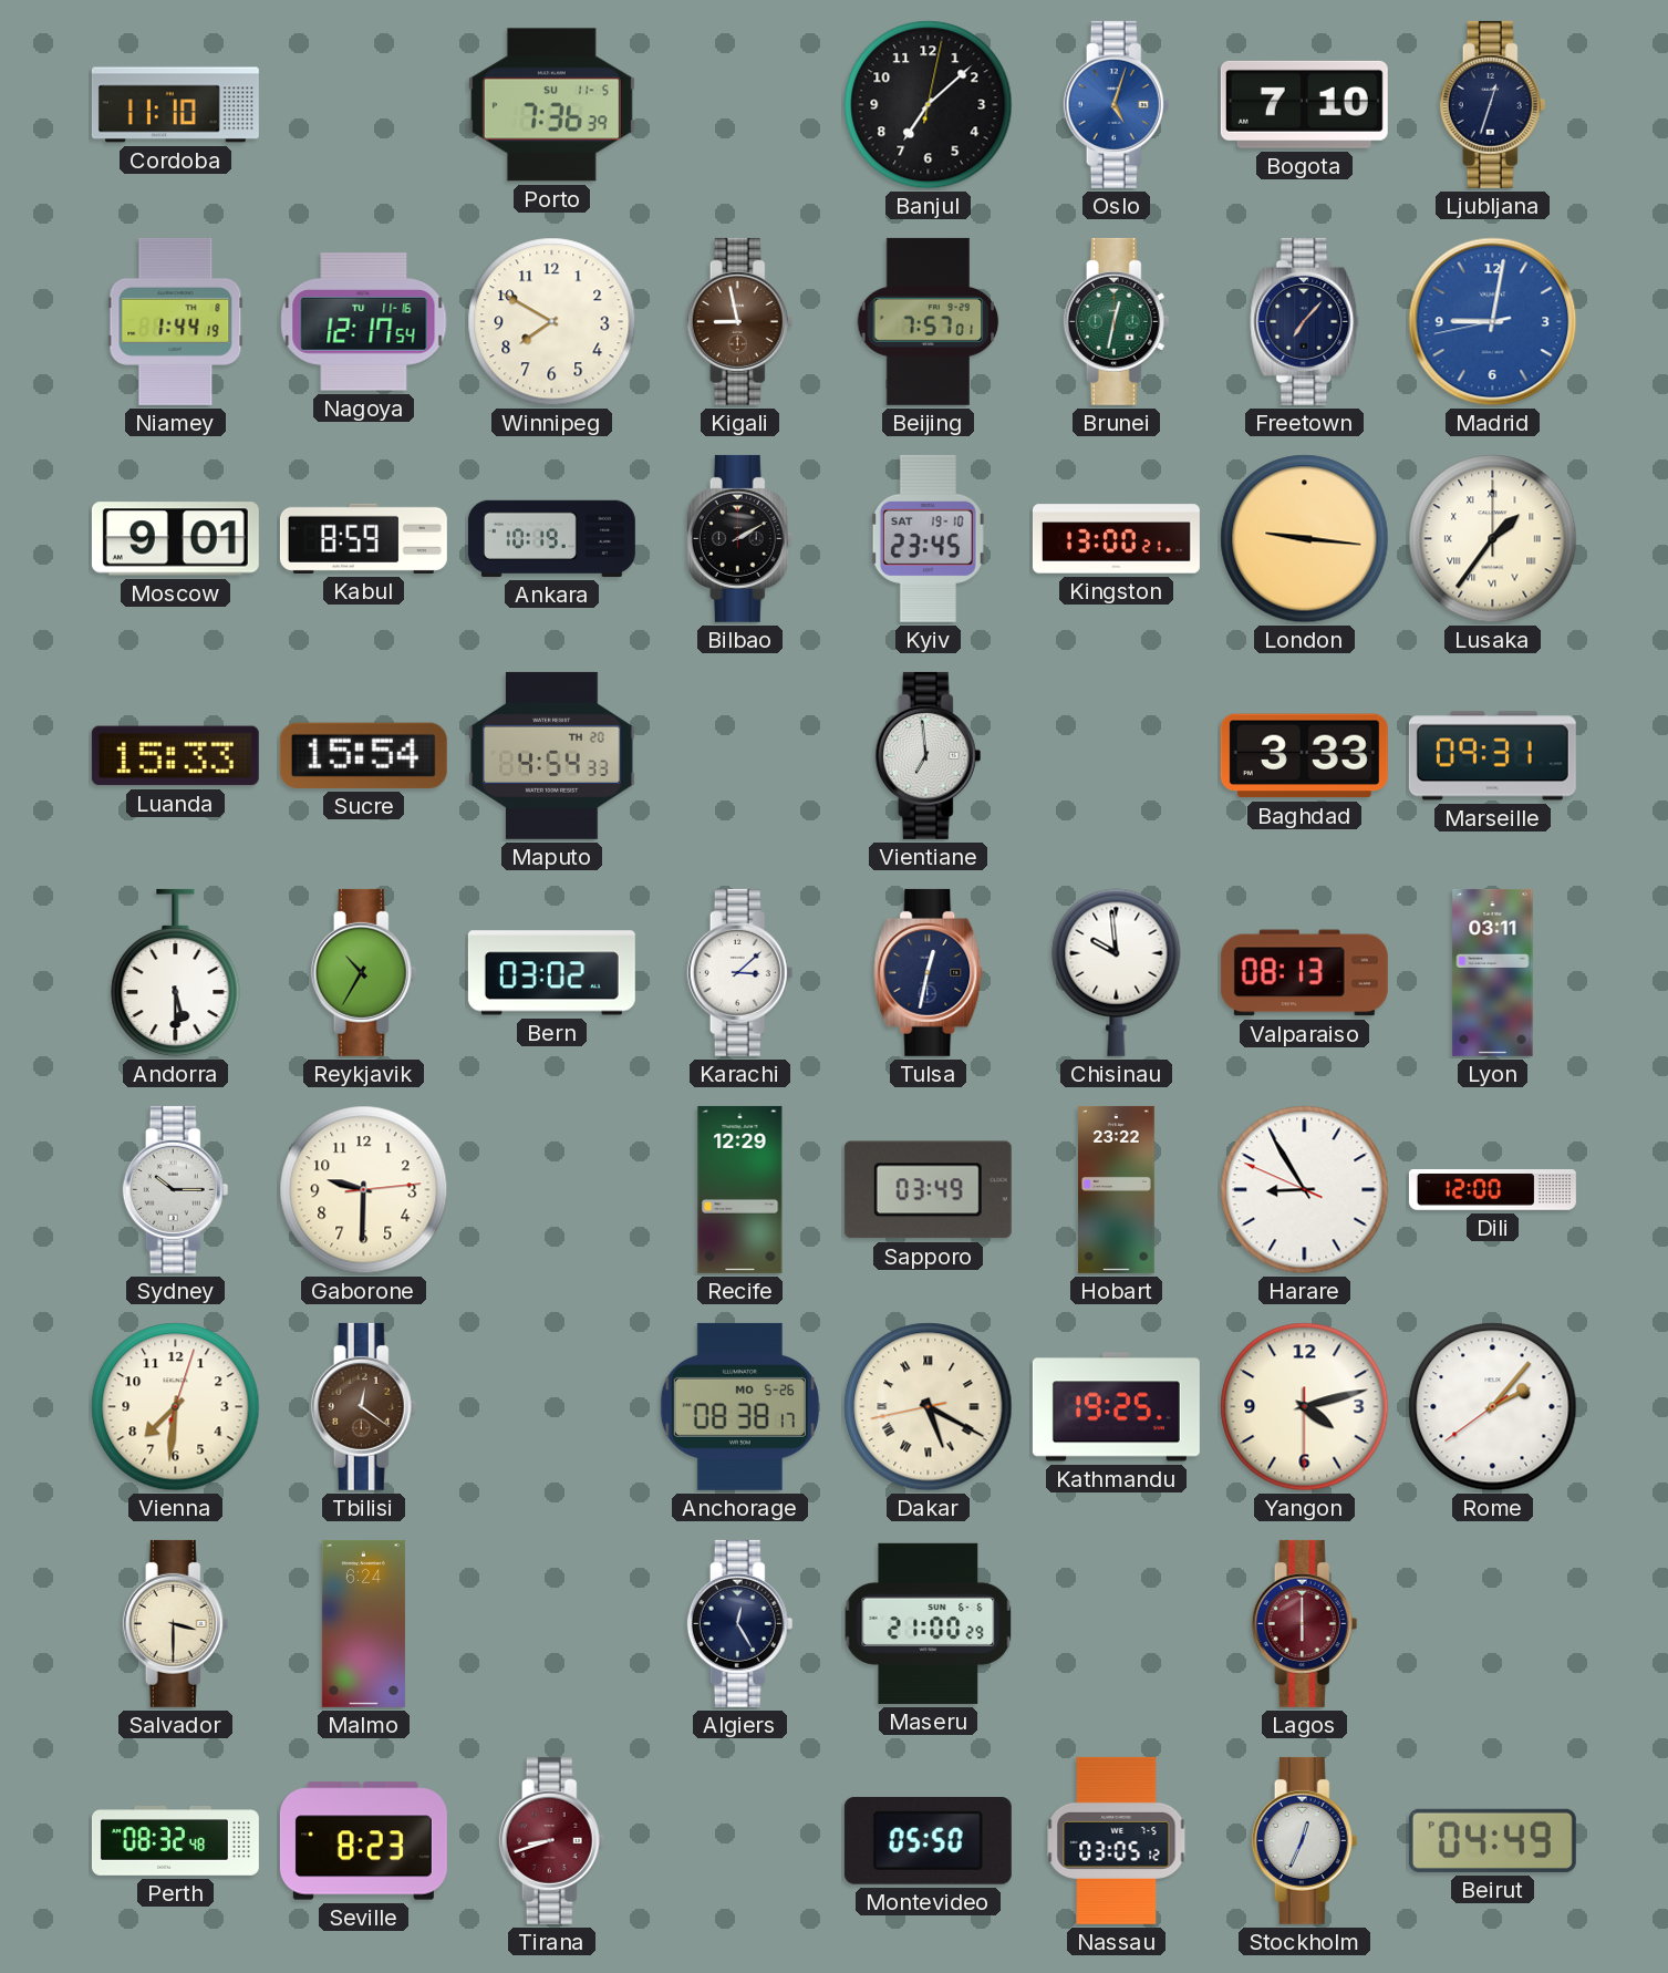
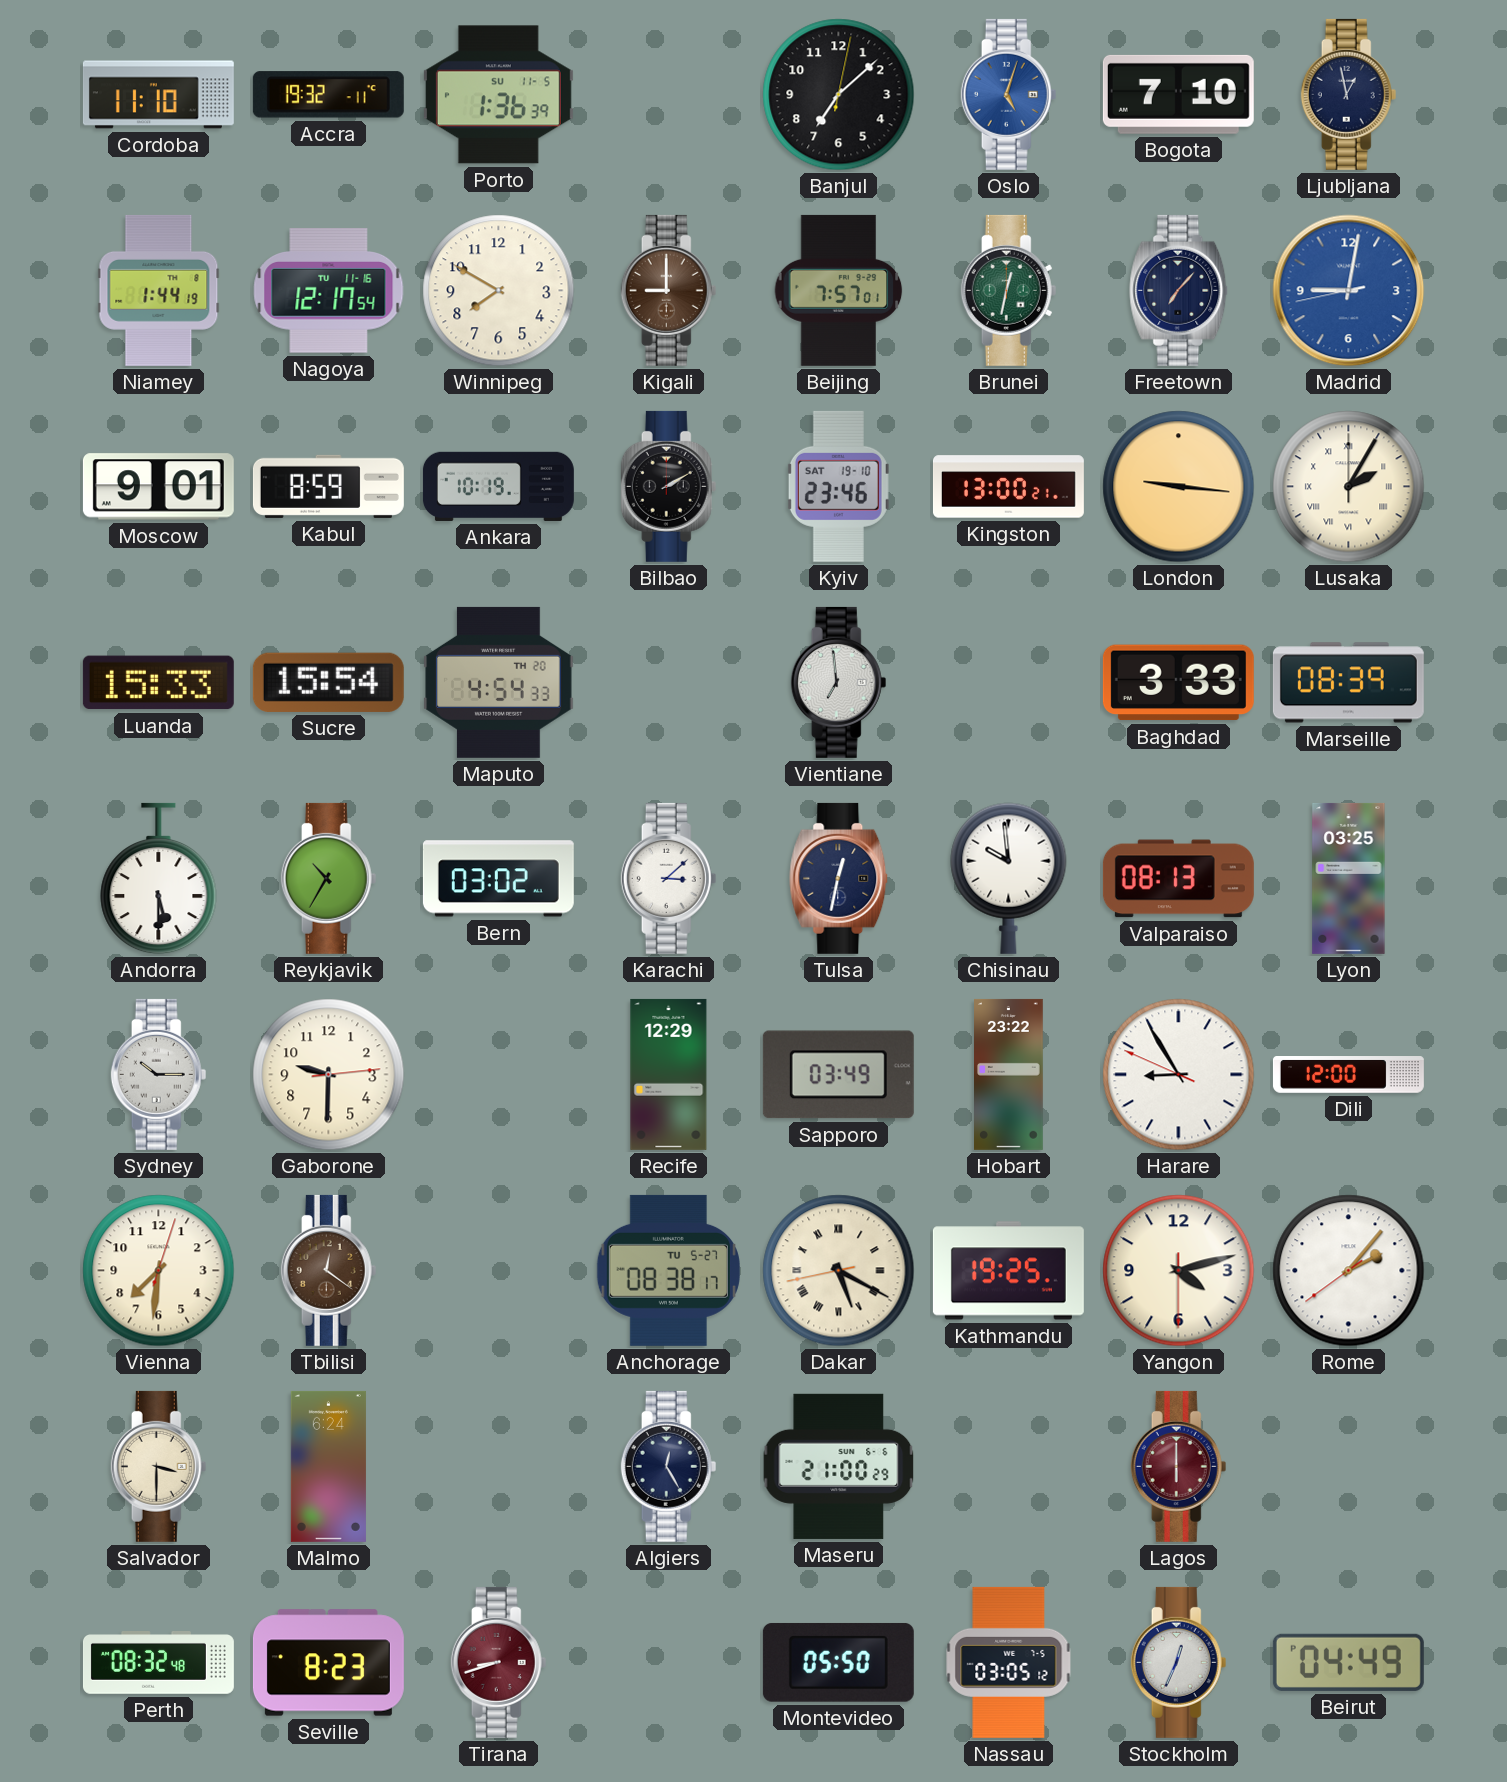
Accra: none -> 19:32 (328, 95)
Porto: 7:36 -> 1:36 (498, 95)
Ljubljana: 12:33 -> 12:58 (1349, 94)
Kigali: 8:58 -> 9:00 (669, 290)
Kyiv: 23:45 -> 23:46 (838, 486)
Lusaka: 1:36 -> 2:05 (1349, 487)
Marseille: 09:31 -> 08:39 (1348, 683)
Lyon: 03:11 -> 03:25 (1349, 878)
Anchorage date: MO 5-26 -> TU 5-27 (668, 1270)
